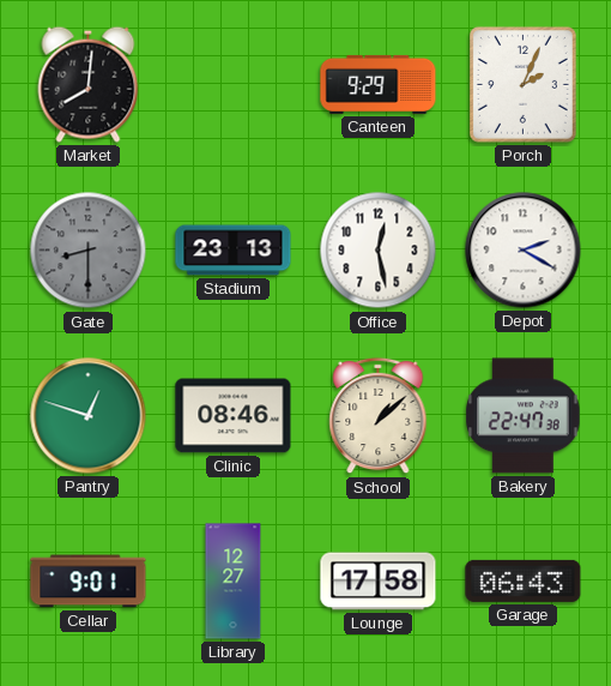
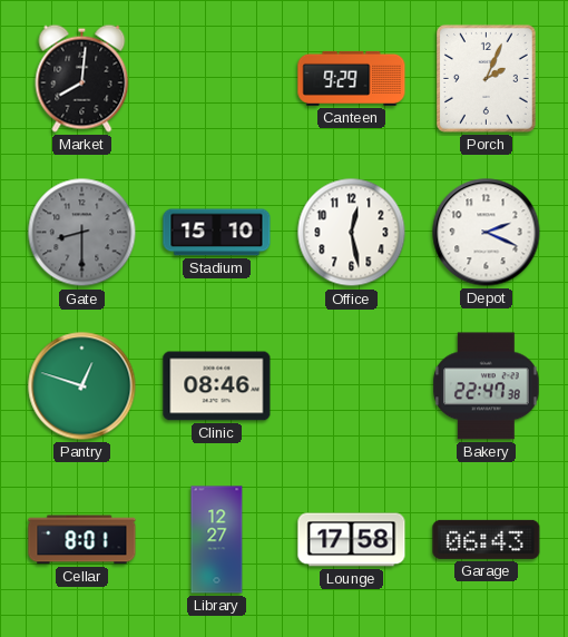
Stadium: 23:13 -> 15:10 (217, 233)
Depot: 2:20 -> 2:19 (487, 233)
School: 1:08 -> none (379, 416)
Cellar: 9:01 -> 8:01 (82, 540)
